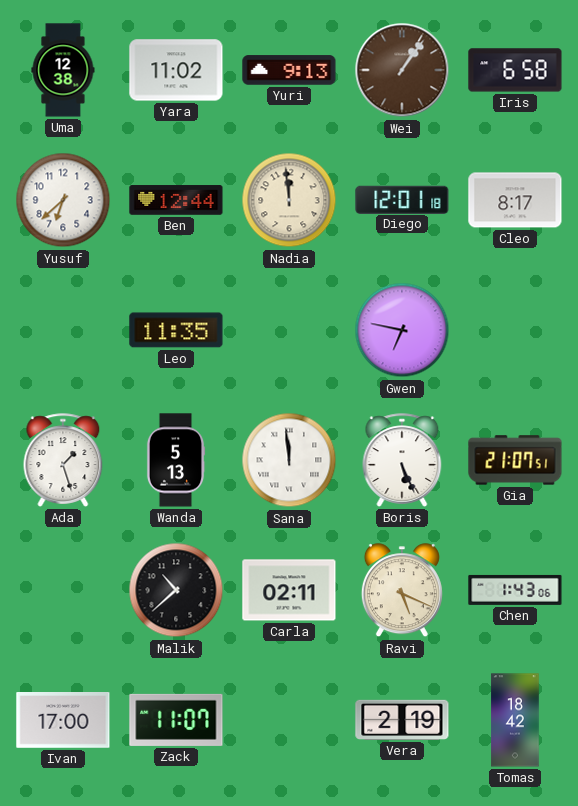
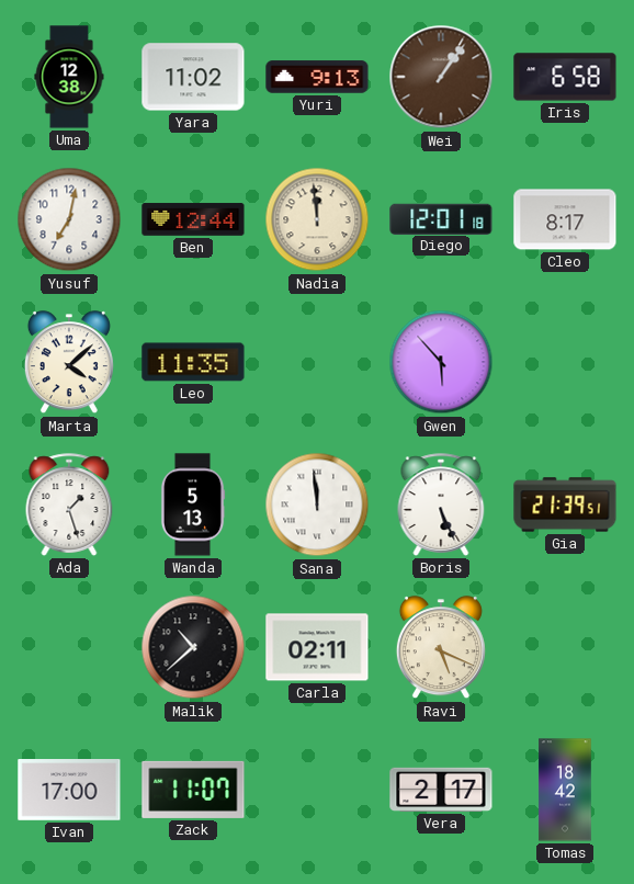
Yusuf: 6:38 -> 7:02 (69, 219)
Marta: none -> 4:08 (69, 363)
Gwen: 6:47 -> 5:53 (441, 362)
Gia: 21:07 -> 21:39 (565, 505)
Chen: 1:43 -> none (515, 590)
Vera: 2:19 -> 2:17 (441, 790)
